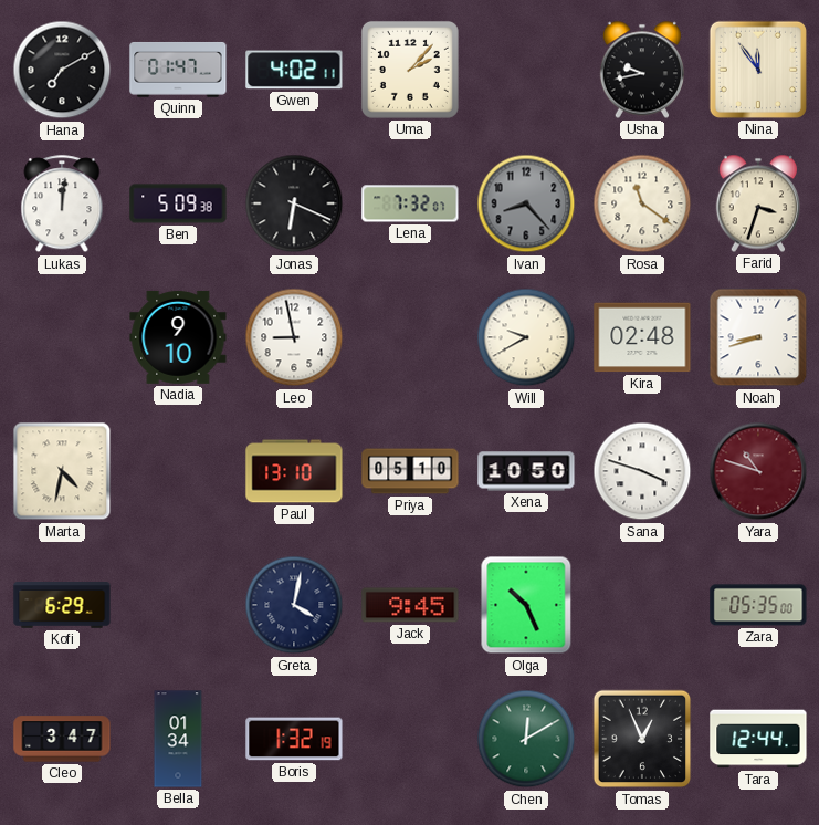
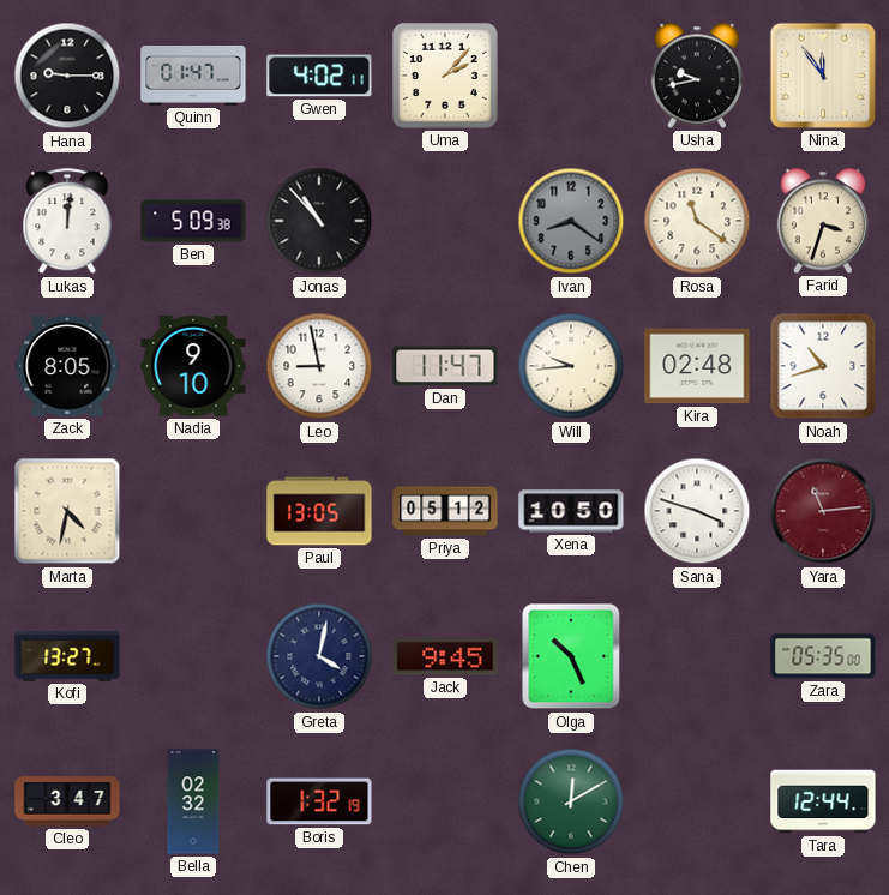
Hana: 7:10 -> 9:15 (67, 76)
Jonas: 6:19 -> 10:53 (319, 221)
Lena: 7:32 -> none (410, 203)
Ivan: 8:23 -> 8:21 (571, 221)
Zack: none -> 8:05 (67, 366)
Dan: none -> 11:47 (445, 366)
Will: 9:40 -> 9:44 (571, 366)
Noah: 8:42 -> 10:42 (823, 366)
Paul: 13:10 -> 13:05 (319, 511)
Priya: 05:10 -> 05:12 (445, 511)
Yara: 10:48 -> 11:14 (823, 511)
Kofi: 6:29 -> 13:27 (67, 656)
Bella: 01:34 -> 02:32 (193, 801)
Tomas: 12:56 -> none (642, 739)
